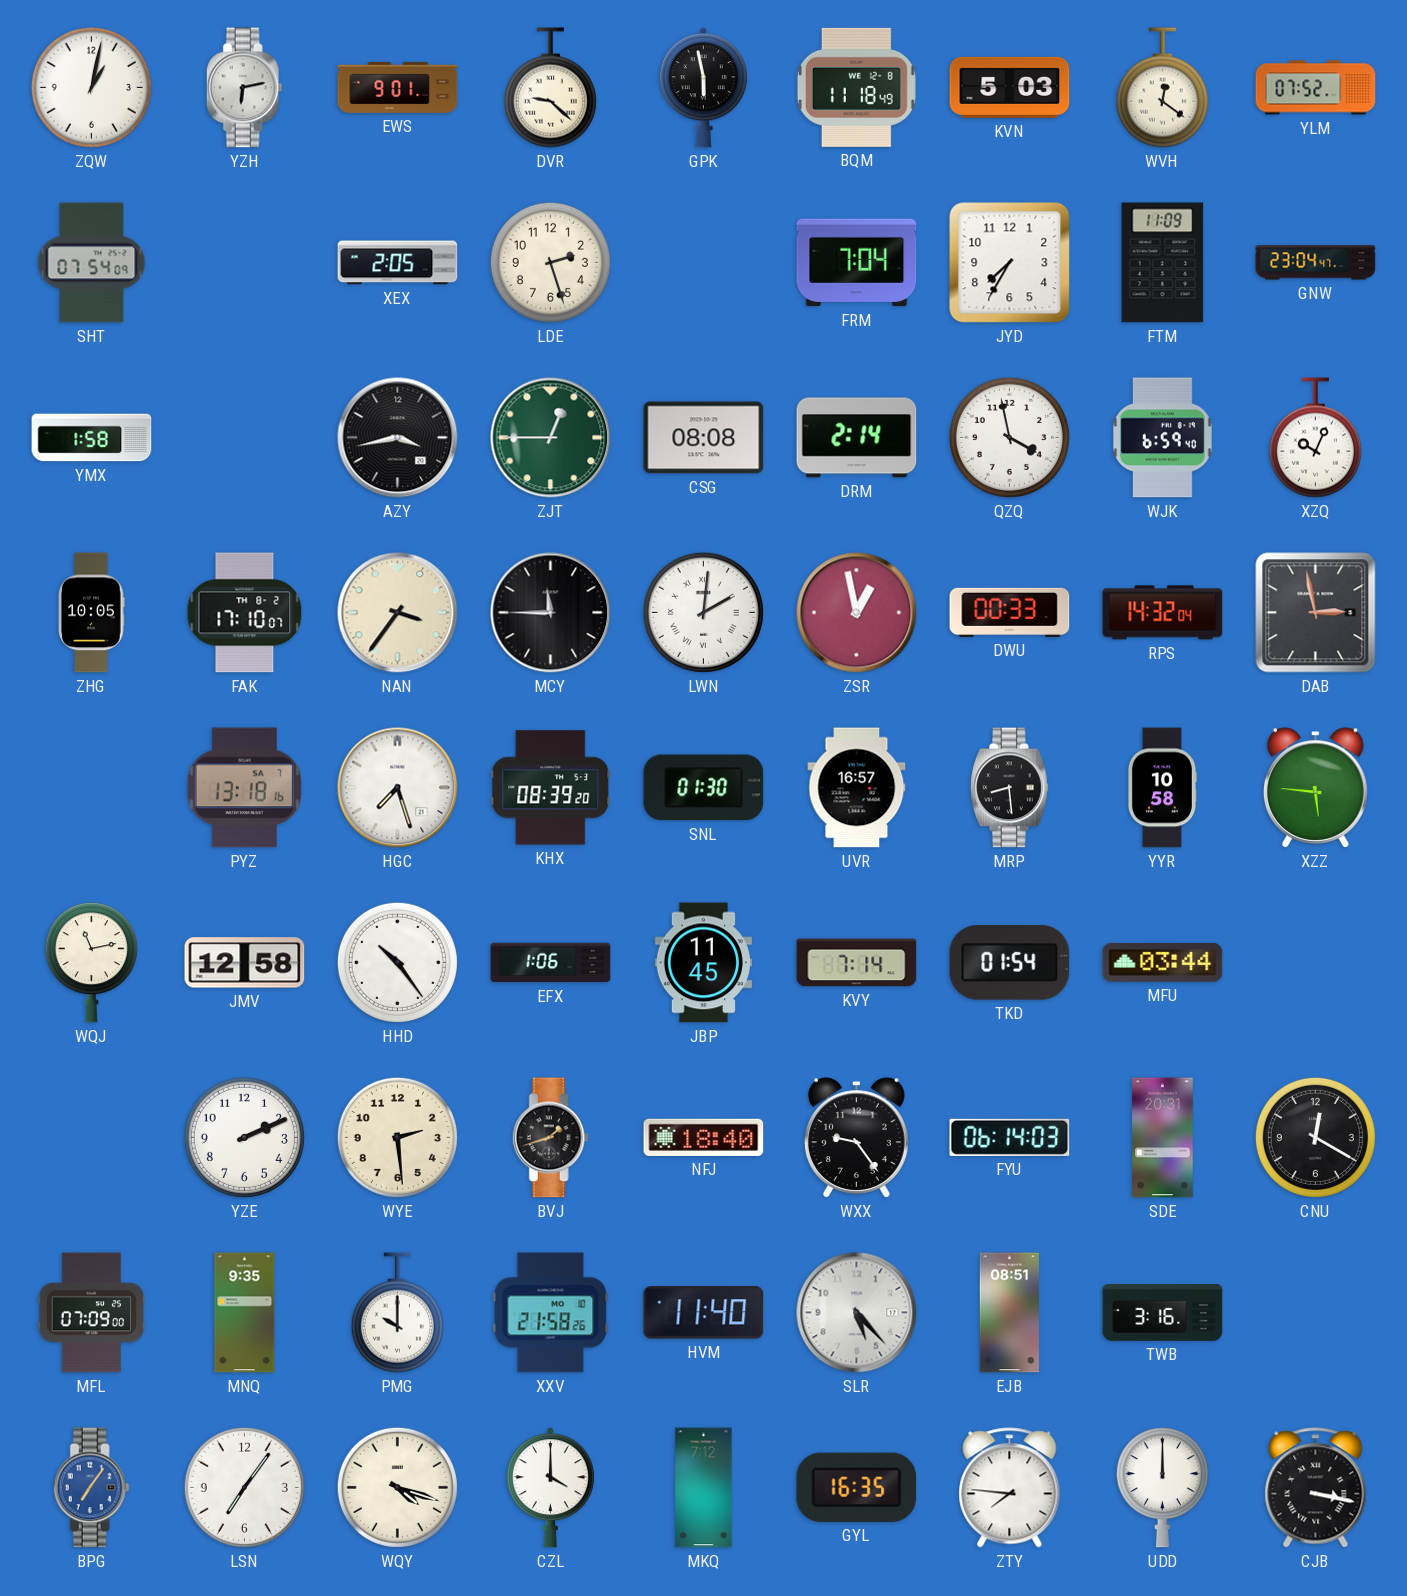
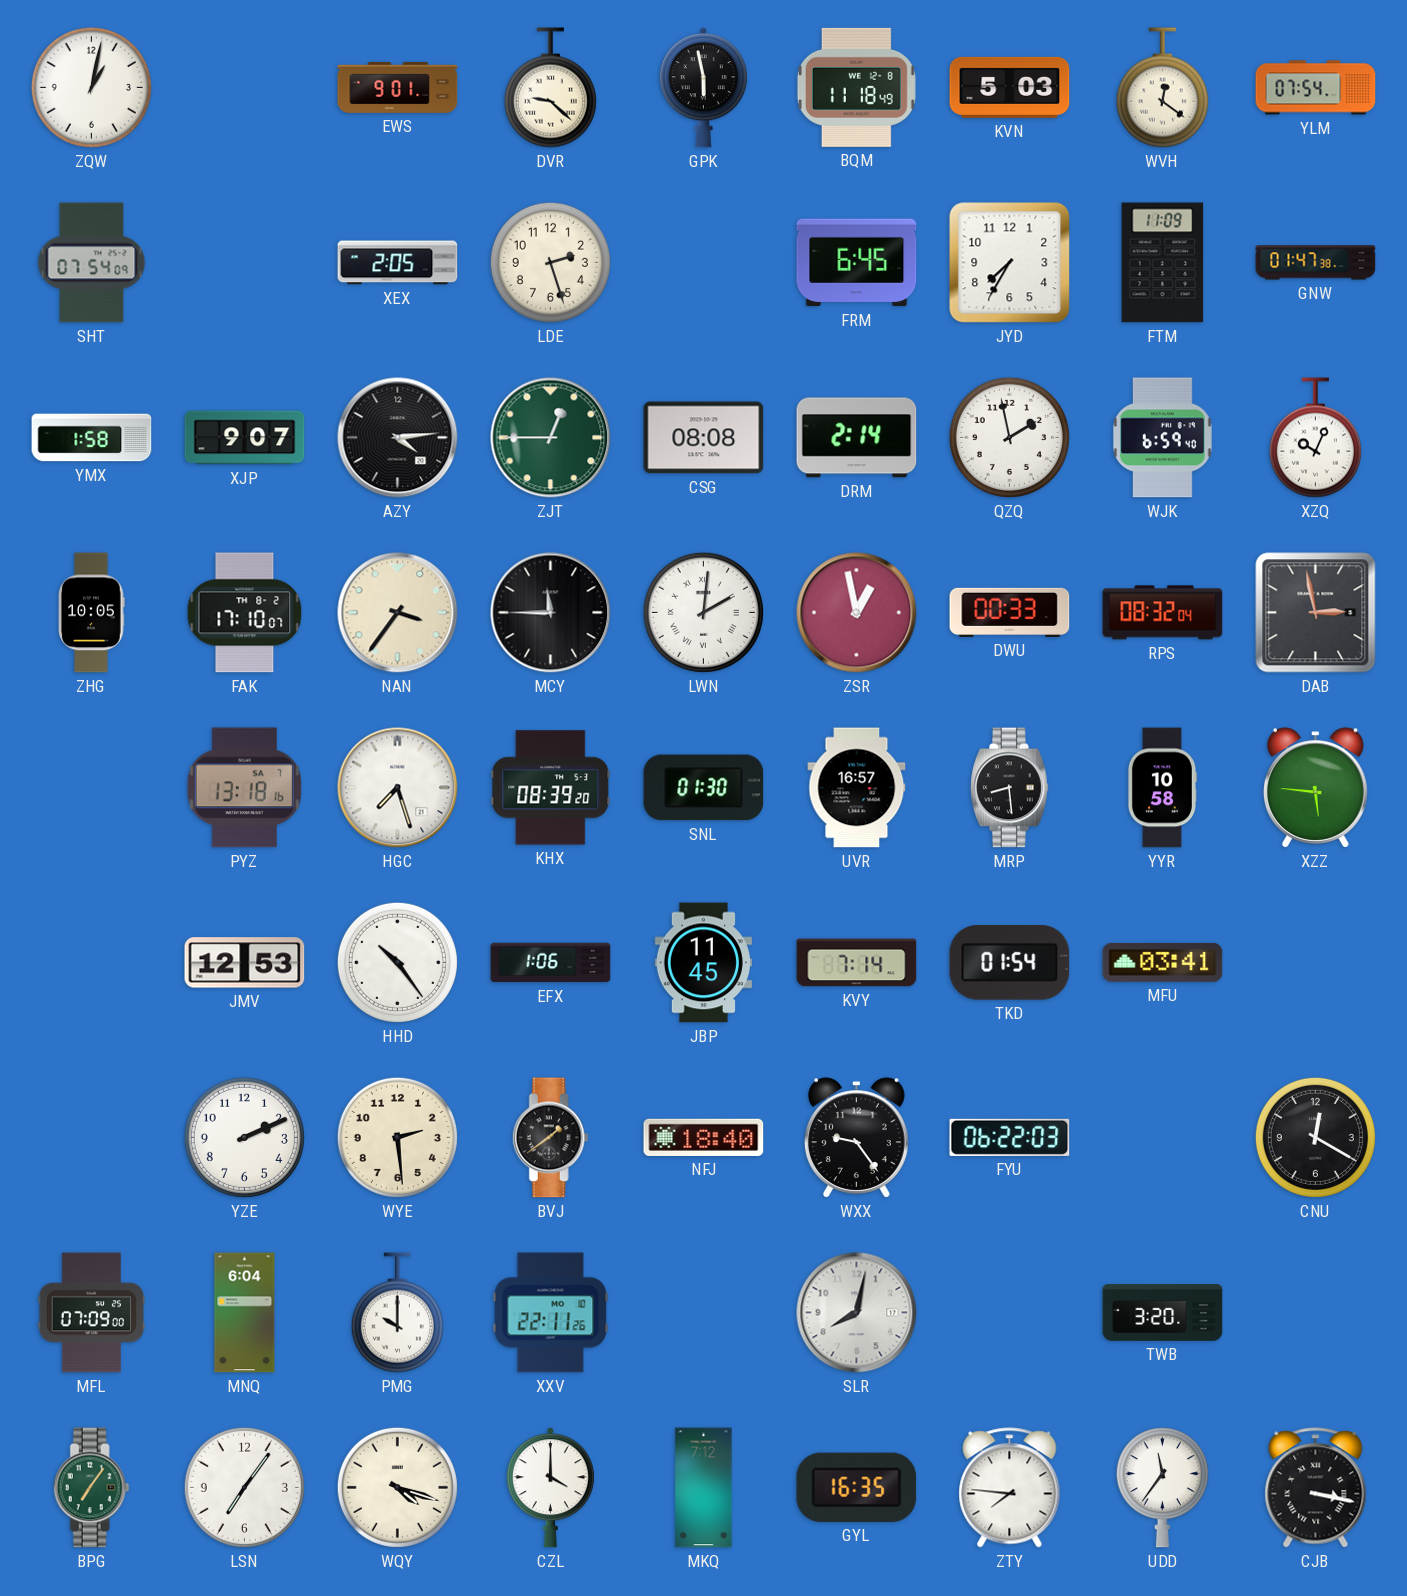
YZH: 6:13 -> none (244, 88)
YLM: 07:52 -> 07:54 (1316, 88)
FRM: 7:04 -> 6:45 (857, 263)
GNW: 23:04 -> 01:47 (1316, 263)
XJP: none -> 9:07 (245, 438)
AZY: 3:43 -> 4:14 (398, 438)
QZQ: 3:58 -> 1:58 (1009, 437)
RPS: 14:32 -> 08:32 (1163, 613)
WQJ: 11:13 -> none (91, 963)
JMV: 12:58 -> 12:53 (245, 963)
MFU: 03:44 -> 03:41 (1163, 962)
BVJ: 1:42 -> 1:39 (550, 1138)
FYU: 06:14 -> 06:22 (1010, 1137)
SDE: 20:31 -> none (1163, 1138)
MNQ: 9:35 -> 6:04 (245, 1313)
XXV: 21:58 -> 22:11 (551, 1313)
HVM: 11:40 -> none (704, 1313)
SLR: 5:23 -> 8:02 (857, 1313)
EJB: 08:51 -> none (1010, 1313)
TWB: 3:16 -> 3:20 (1163, 1313)
BPG dial: blue -> green (91, 1488)
UDD: 12:00 -> 11:36 (1162, 1488)
